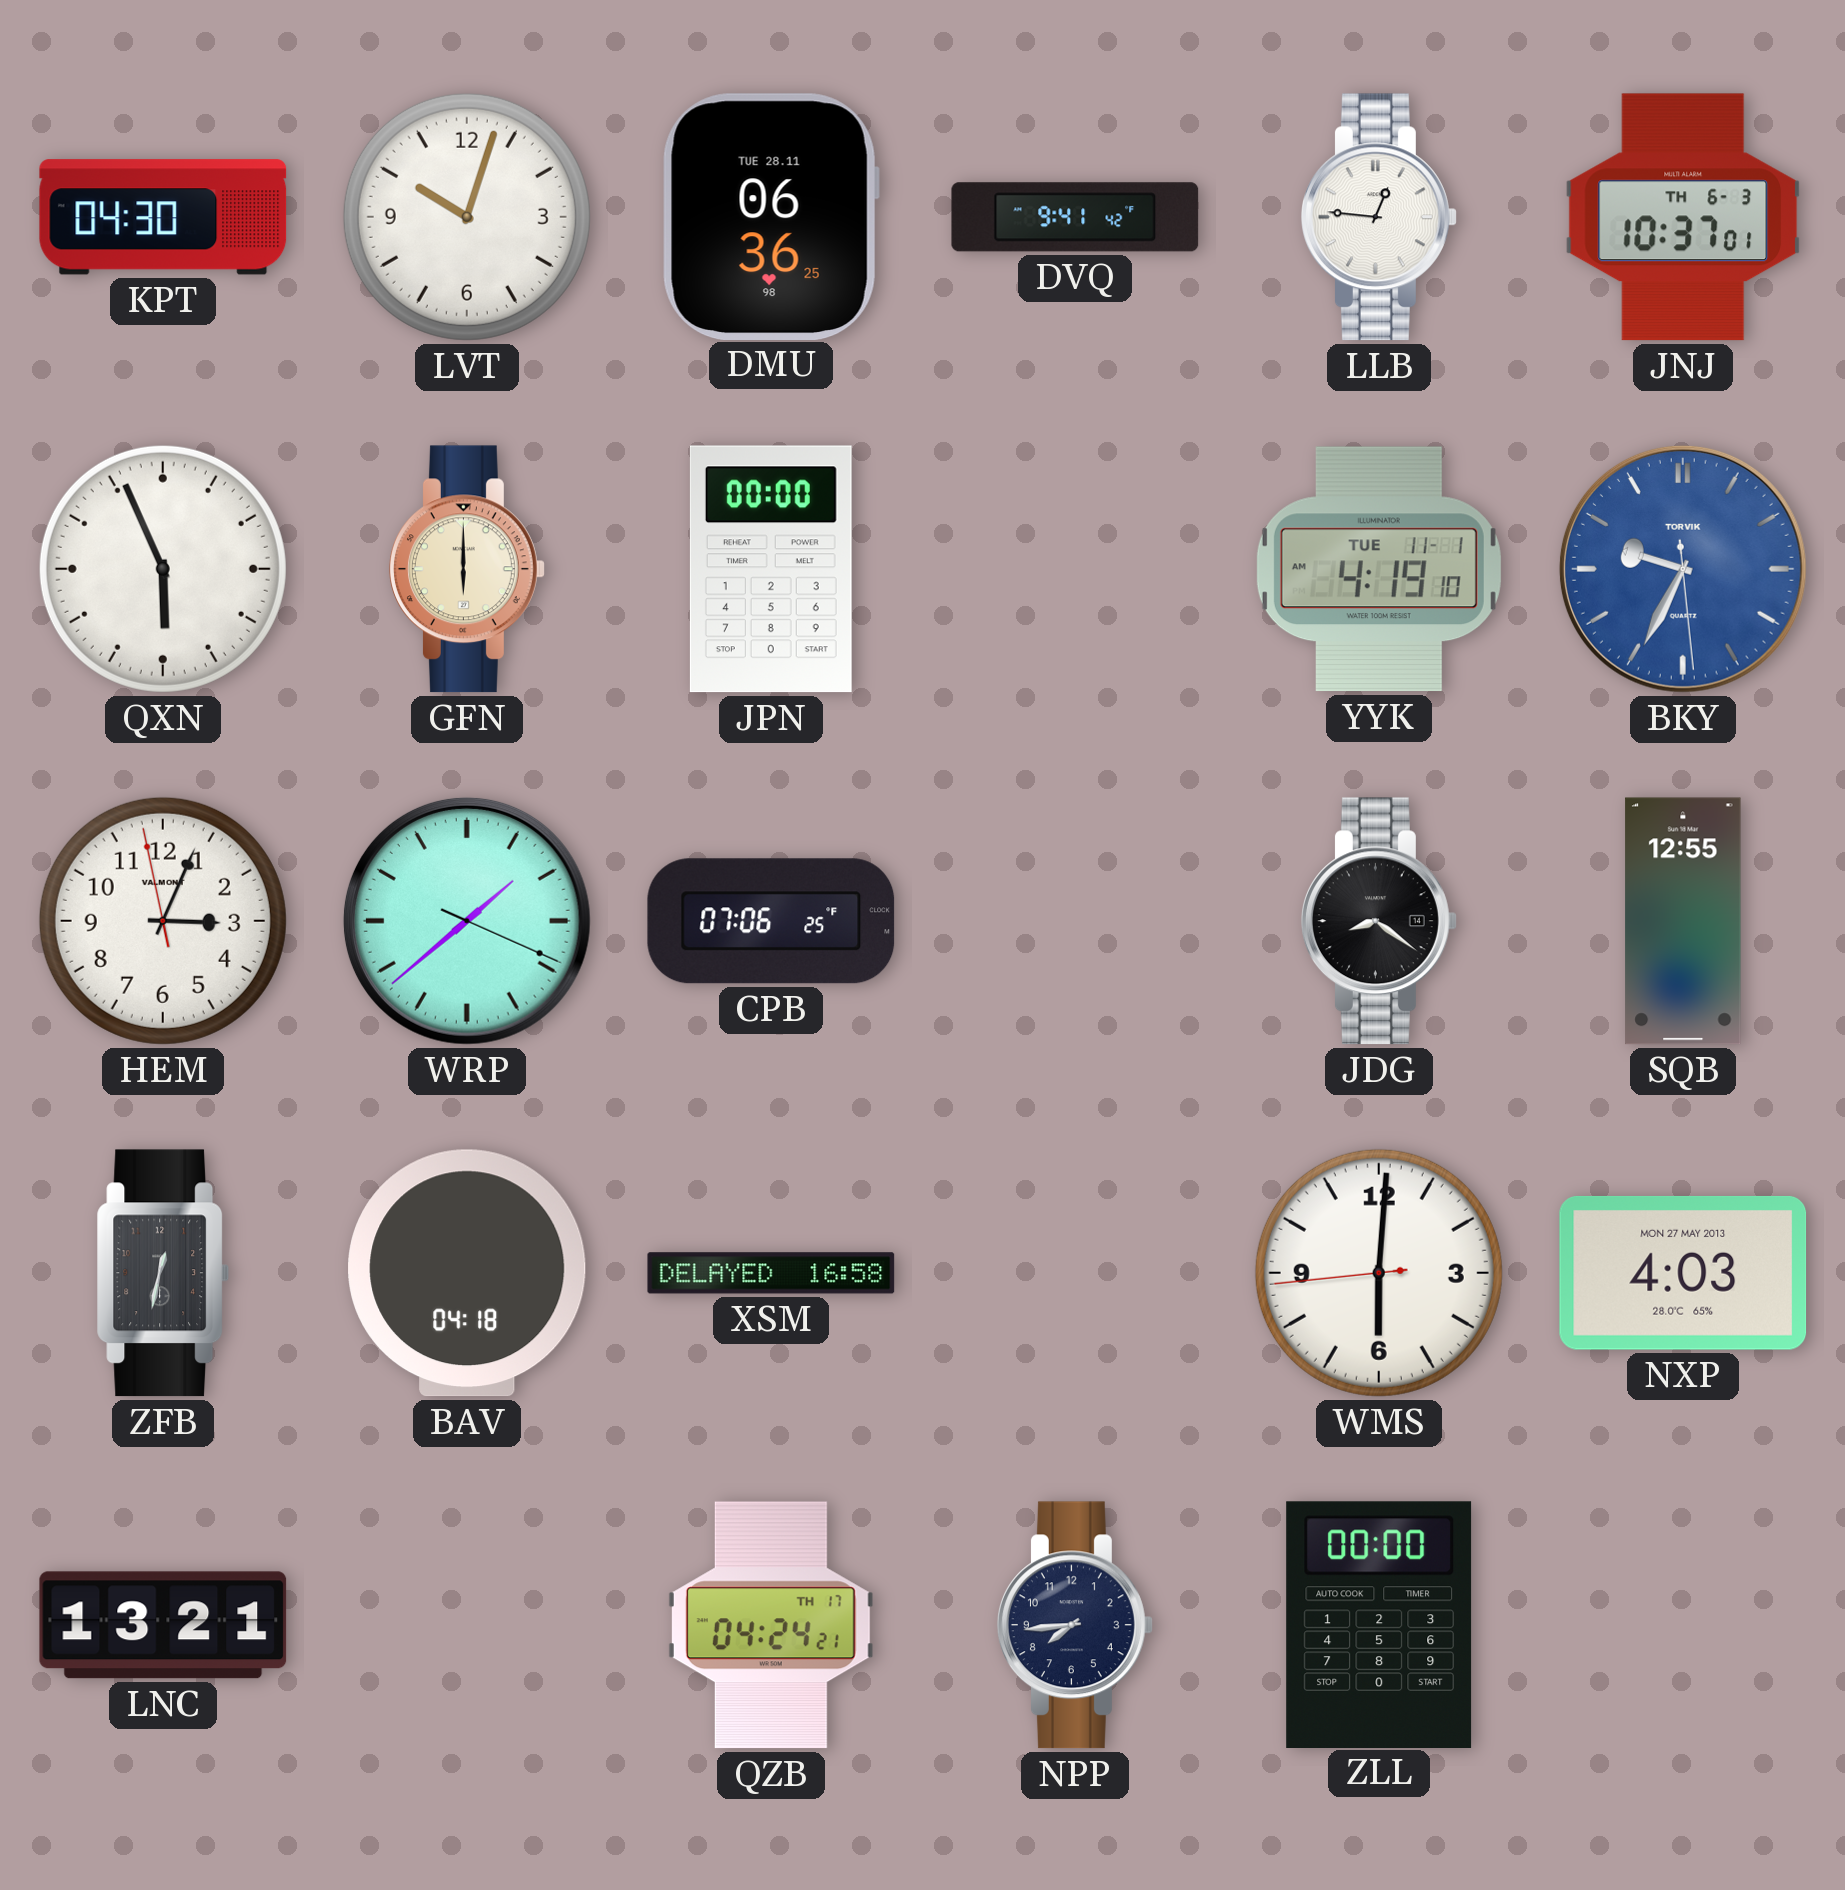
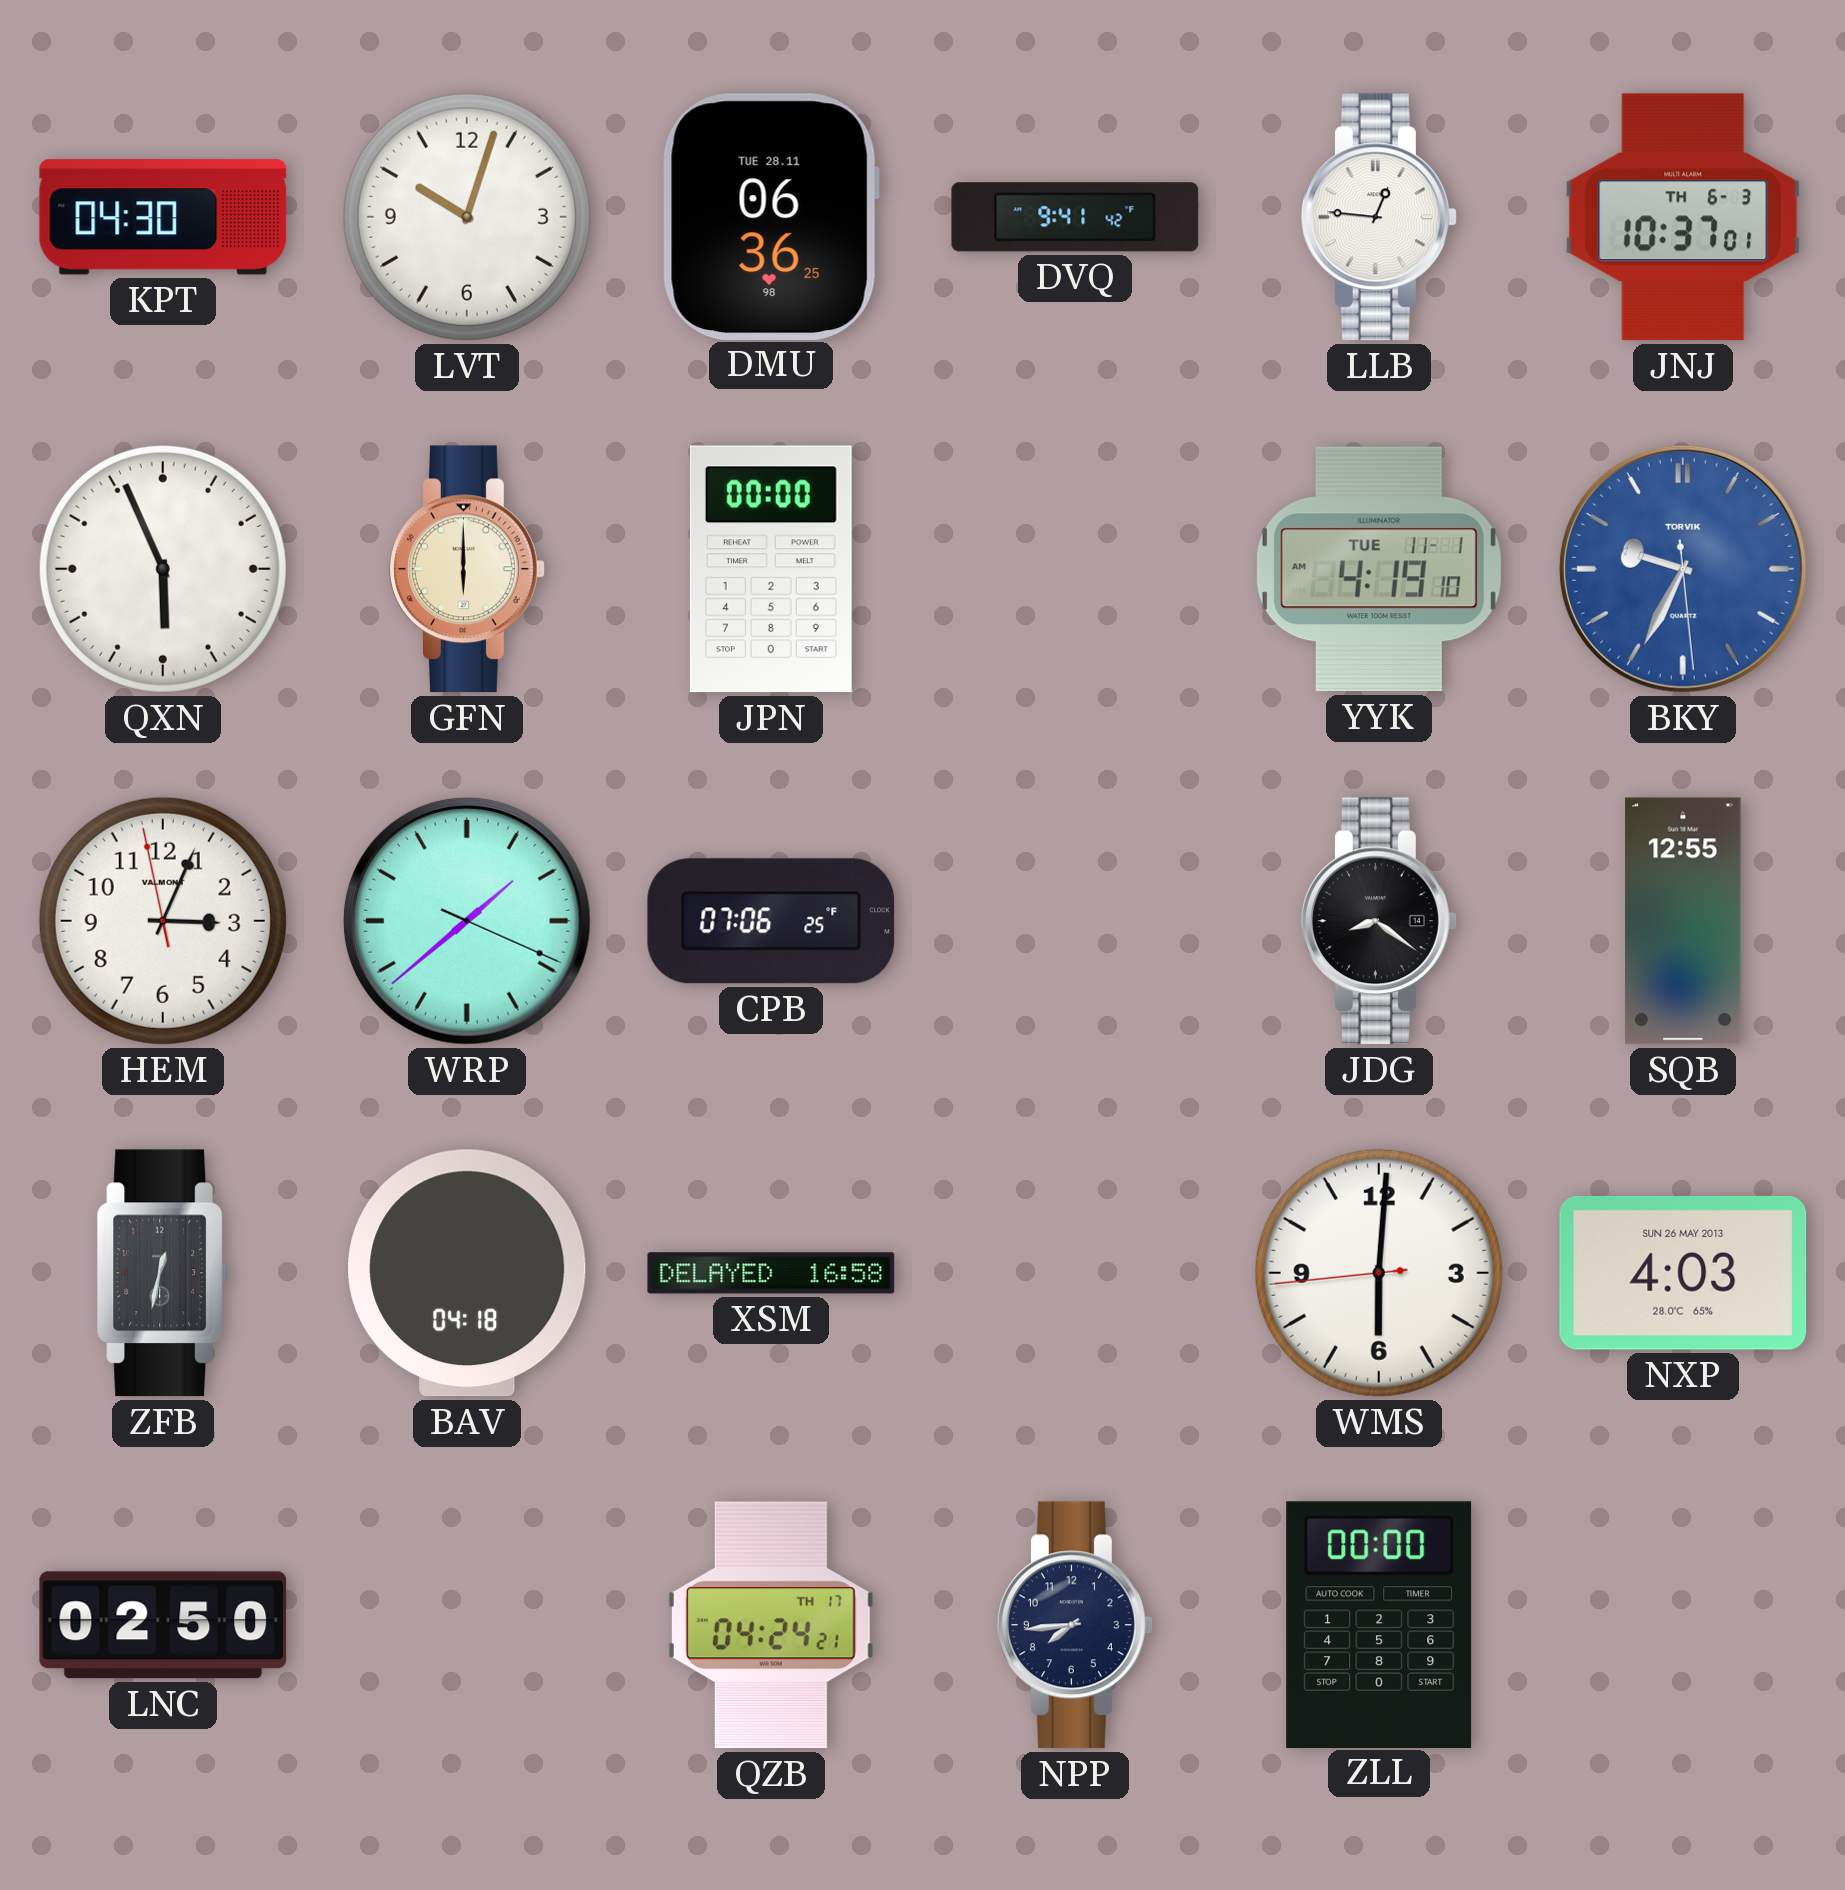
NXP date: MON 27 MAY 2013 -> SUN 26 MAY 2013 (1683, 1273)
LNC: 13:21 -> 02:50 (163, 1625)
